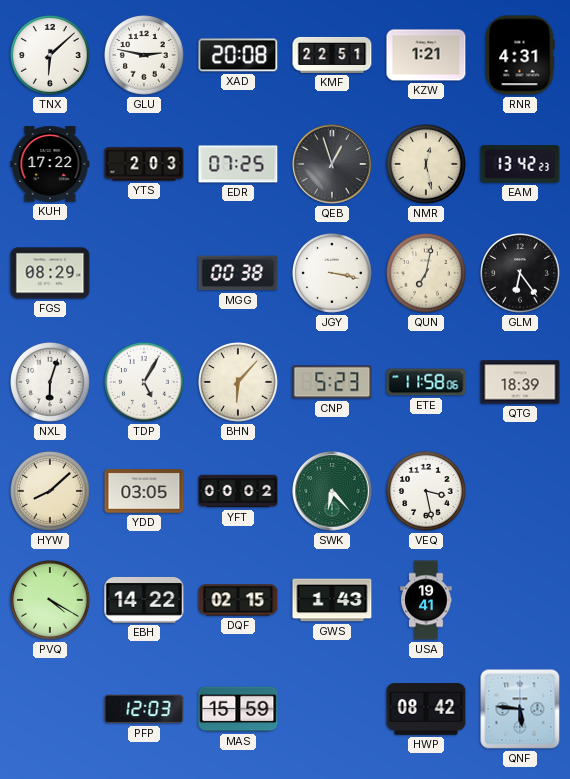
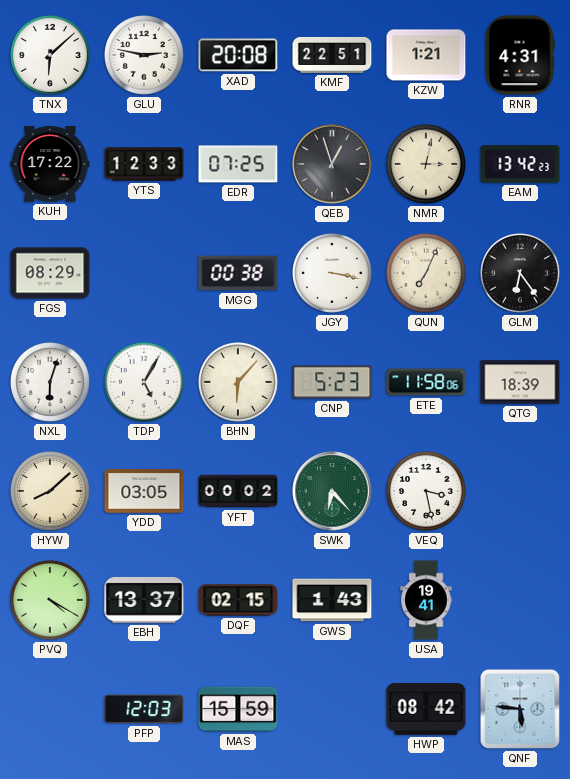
YTS: 2:03 -> 12:33 (144, 164)
NMR: 12:28 -> 3:02 (427, 165)
QUN: 7:02 -> 7:04 (427, 274)
EBH: 14:22 -> 13:37 (144, 600)
